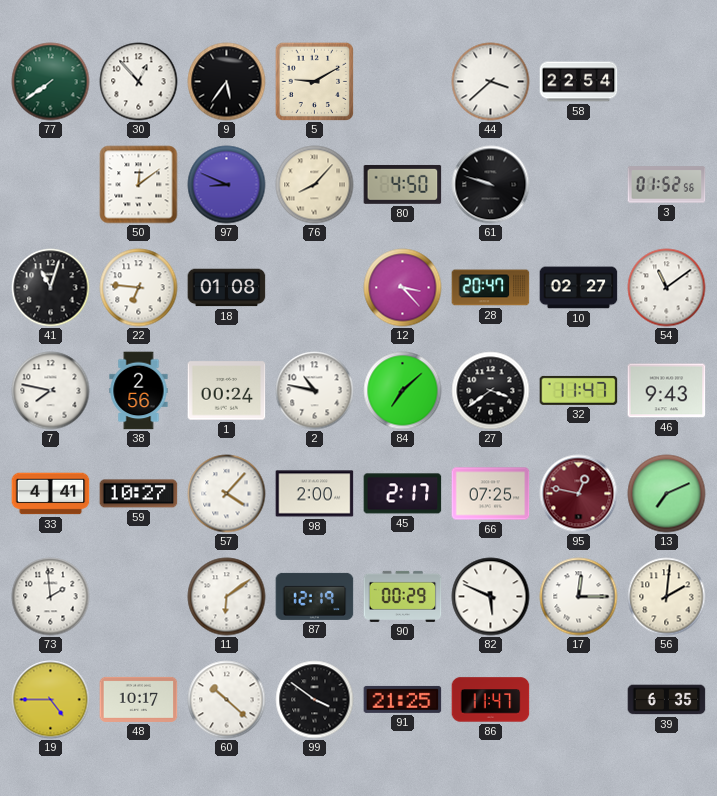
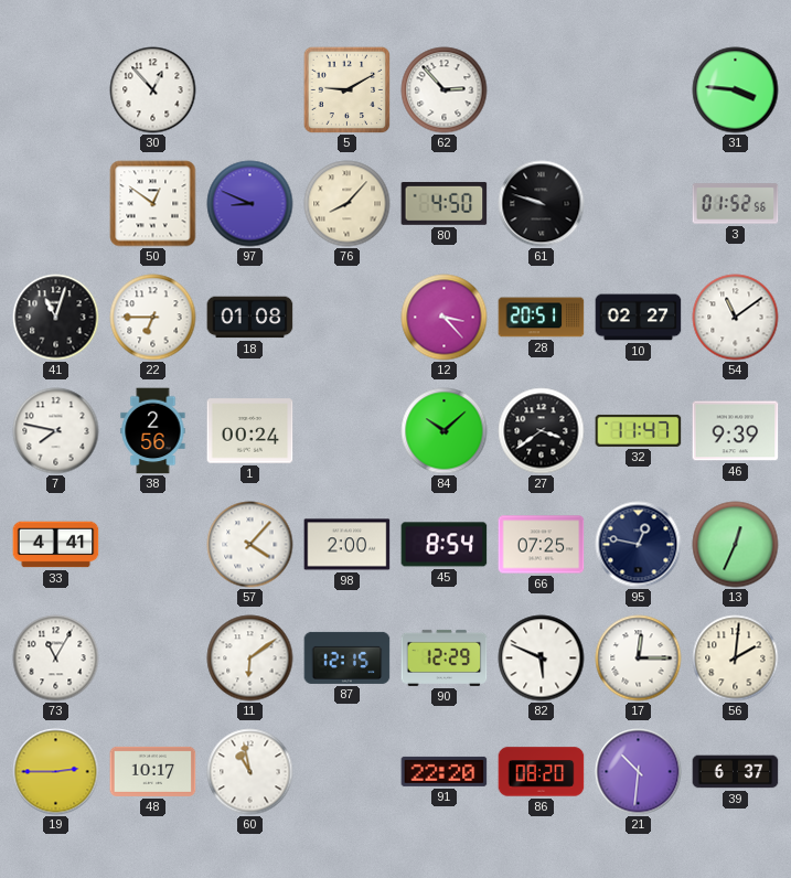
77: 7:39 -> none (51, 82)
9: 5:36 -> none (227, 82)
62: none -> 2:53 (445, 90)
44: 3:38 -> none (491, 82)
58: 22:54 -> none (579, 82)
31: none -> 3:46 (736, 90)
50: 12:09 -> 12:51 (153, 204)
22: 6:46 -> 6:45 (153, 318)
28: 20:47 -> 20:51 (542, 318)
2: 10:47 -> none (315, 391)
84: 7:08 -> 10:08 (445, 431)
46: 9:43 -> 9:39 (736, 431)
59: 10:27 -> none (139, 494)
45: 2:17 -> 8:54 (445, 545)
95 dial: burgundy -> navy (639, 545)
13: 7:11 -> 12:34 (736, 545)
73: 1:59 -> 11:05 (56, 658)
87: 12:19 -> 12:15 (348, 657)
90: 00:29 -> 12:29 (445, 657)
19: 4:45 -> 2:45 (56, 772)
60: 10:22 -> 10:58 (250, 772)
99: 3:51 -> none (315, 700)
91: 21:25 -> 22:20 (445, 771)
86: 11:47 -> 08:20 (542, 772)
21: none -> 10:31 (639, 772)
39: 6:35 -> 6:37 (736, 772)
